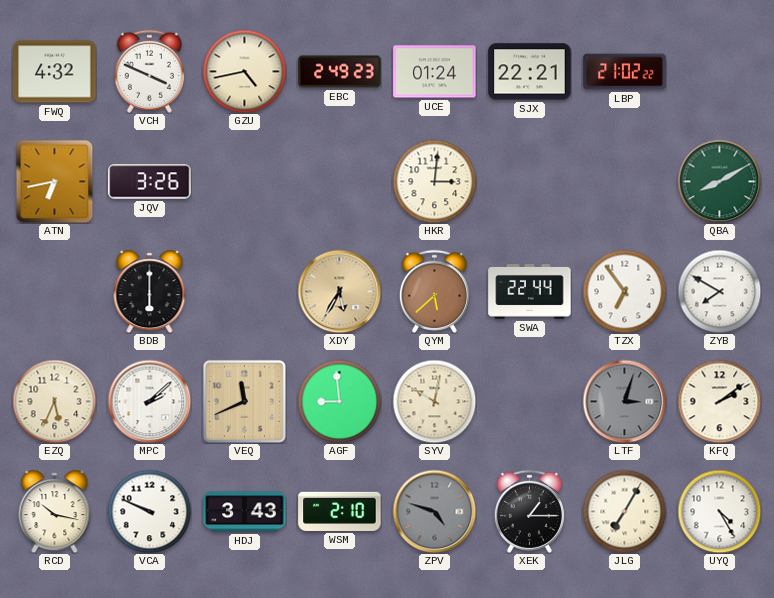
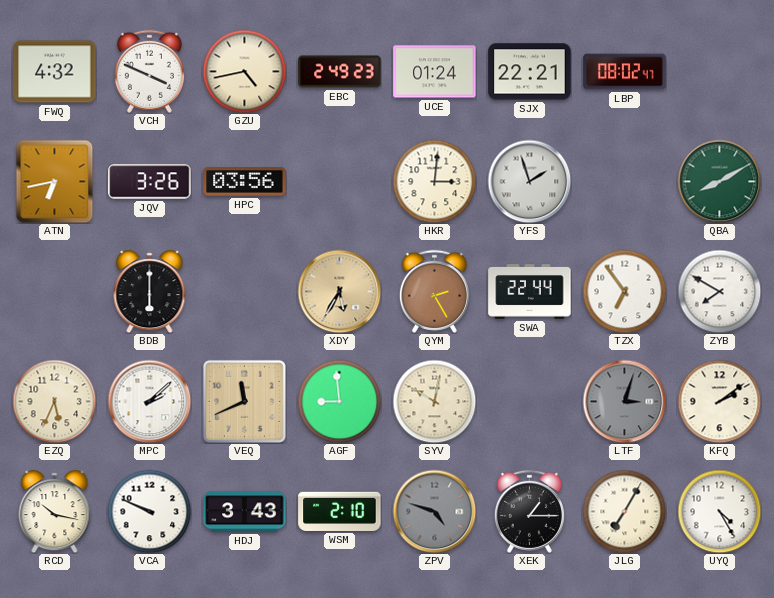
LBP: 21:02 -> 08:02 (625, 72)
HPC: none -> 03:56 (245, 182)
YFS: none -> 1:57 (529, 181)
QYM: 5:38 -> 2:25 (434, 291)
